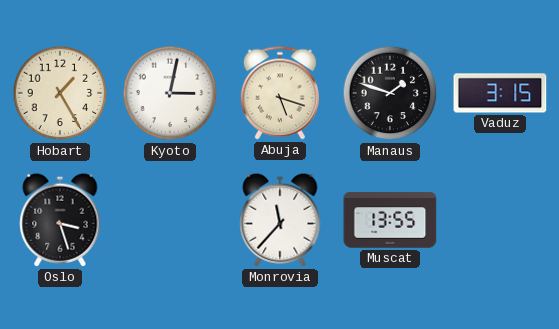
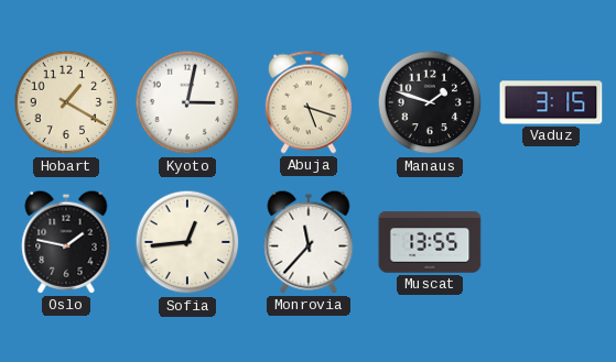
Hobart: 1:25 -> 1:20 (66, 102)
Oslo: 3:27 -> 1:47 (66, 242)
Sofia: none -> 12:44 (187, 242)
